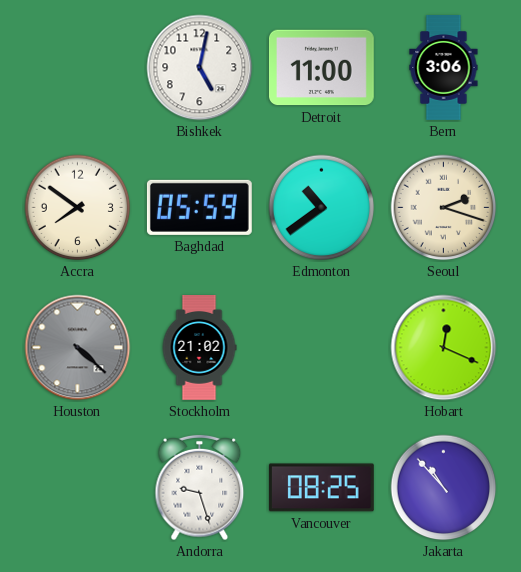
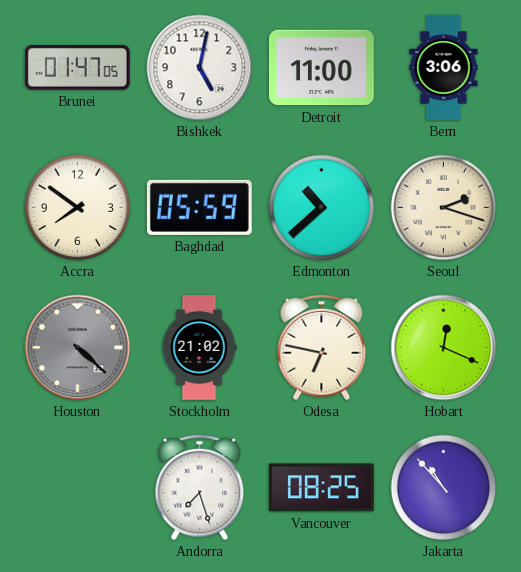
Brunei: none -> 01:47 (77, 68)
Edmonton: 10:39 -> 10:38 (322, 208)
Odesa: none -> 6:47 (322, 348)
Andorra: 9:27 -> 7:27 (200, 488)
